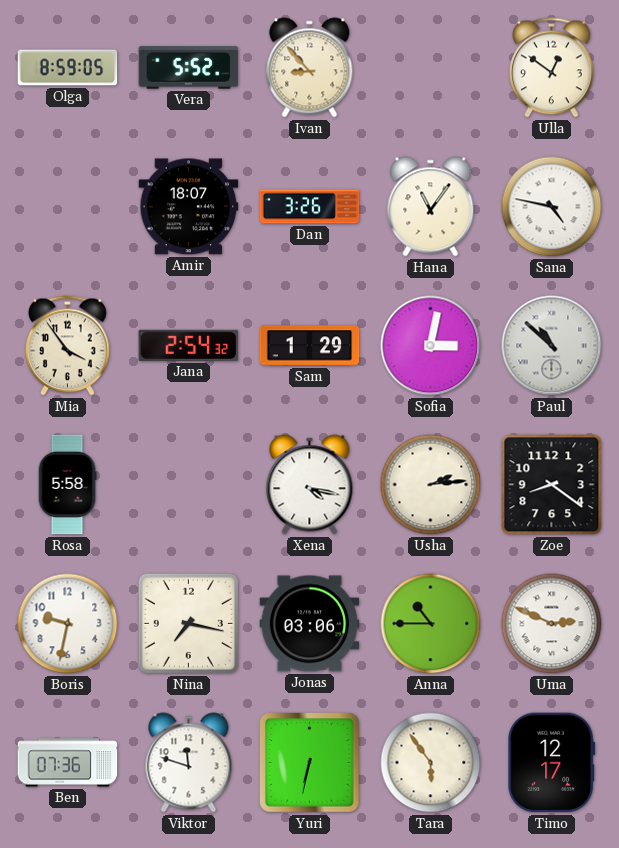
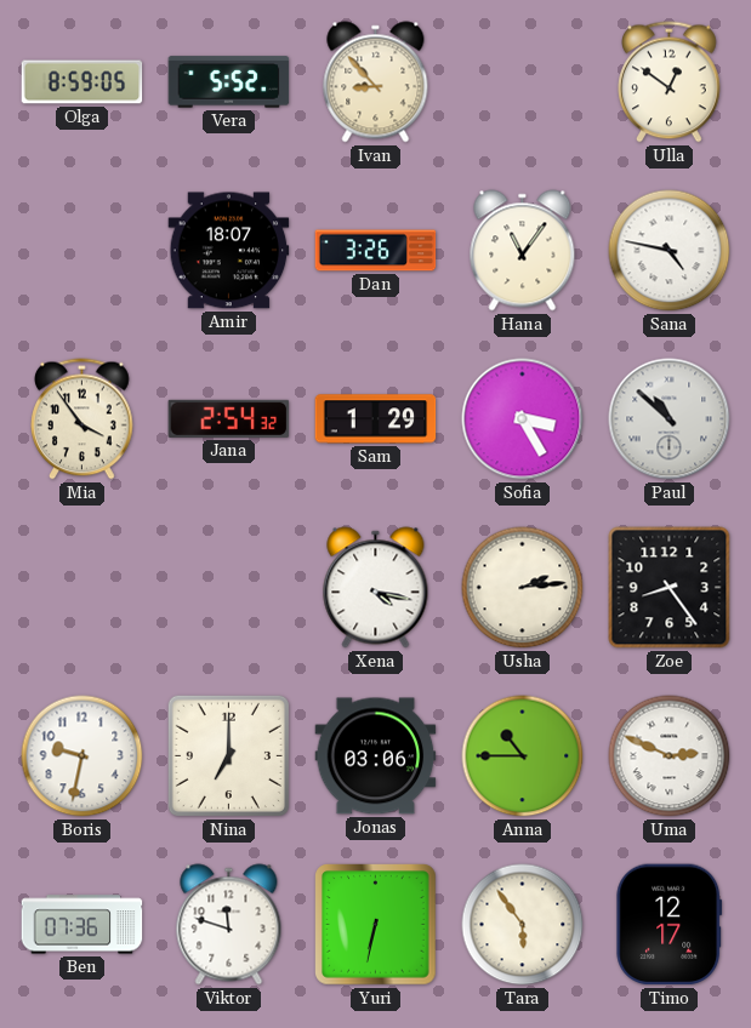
Sofia: 3:02 -> 3:25 (523, 419)
Rosa: 5:58 -> none (67, 485)
Zoe: 8:21 -> 8:24 (670, 588)
Nina: 7:17 -> 7:00 (228, 755)
